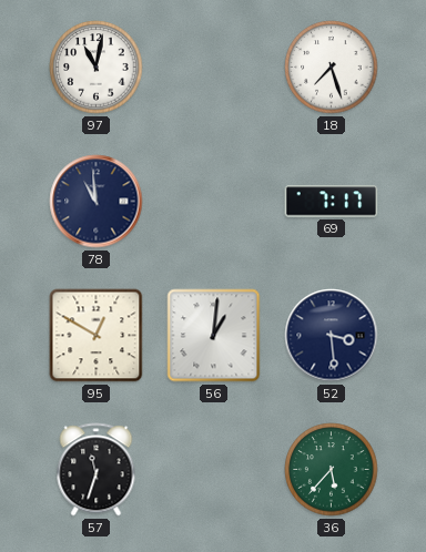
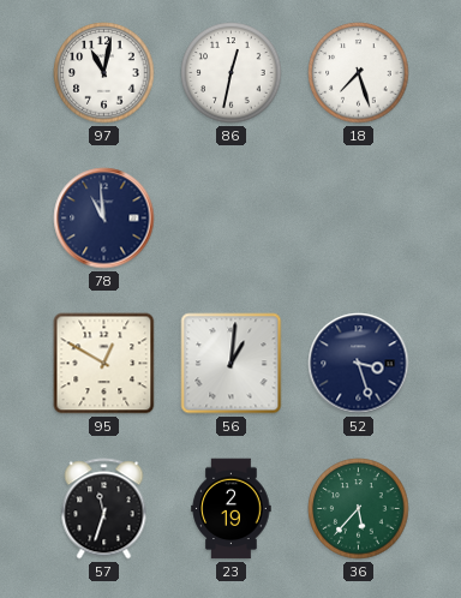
86: none -> 12:32 (232, 73)
69: 7:17 -> none (332, 202)
52: 3:29 -> 3:27 (359, 364)
23: none -> 2:19 (232, 509)
